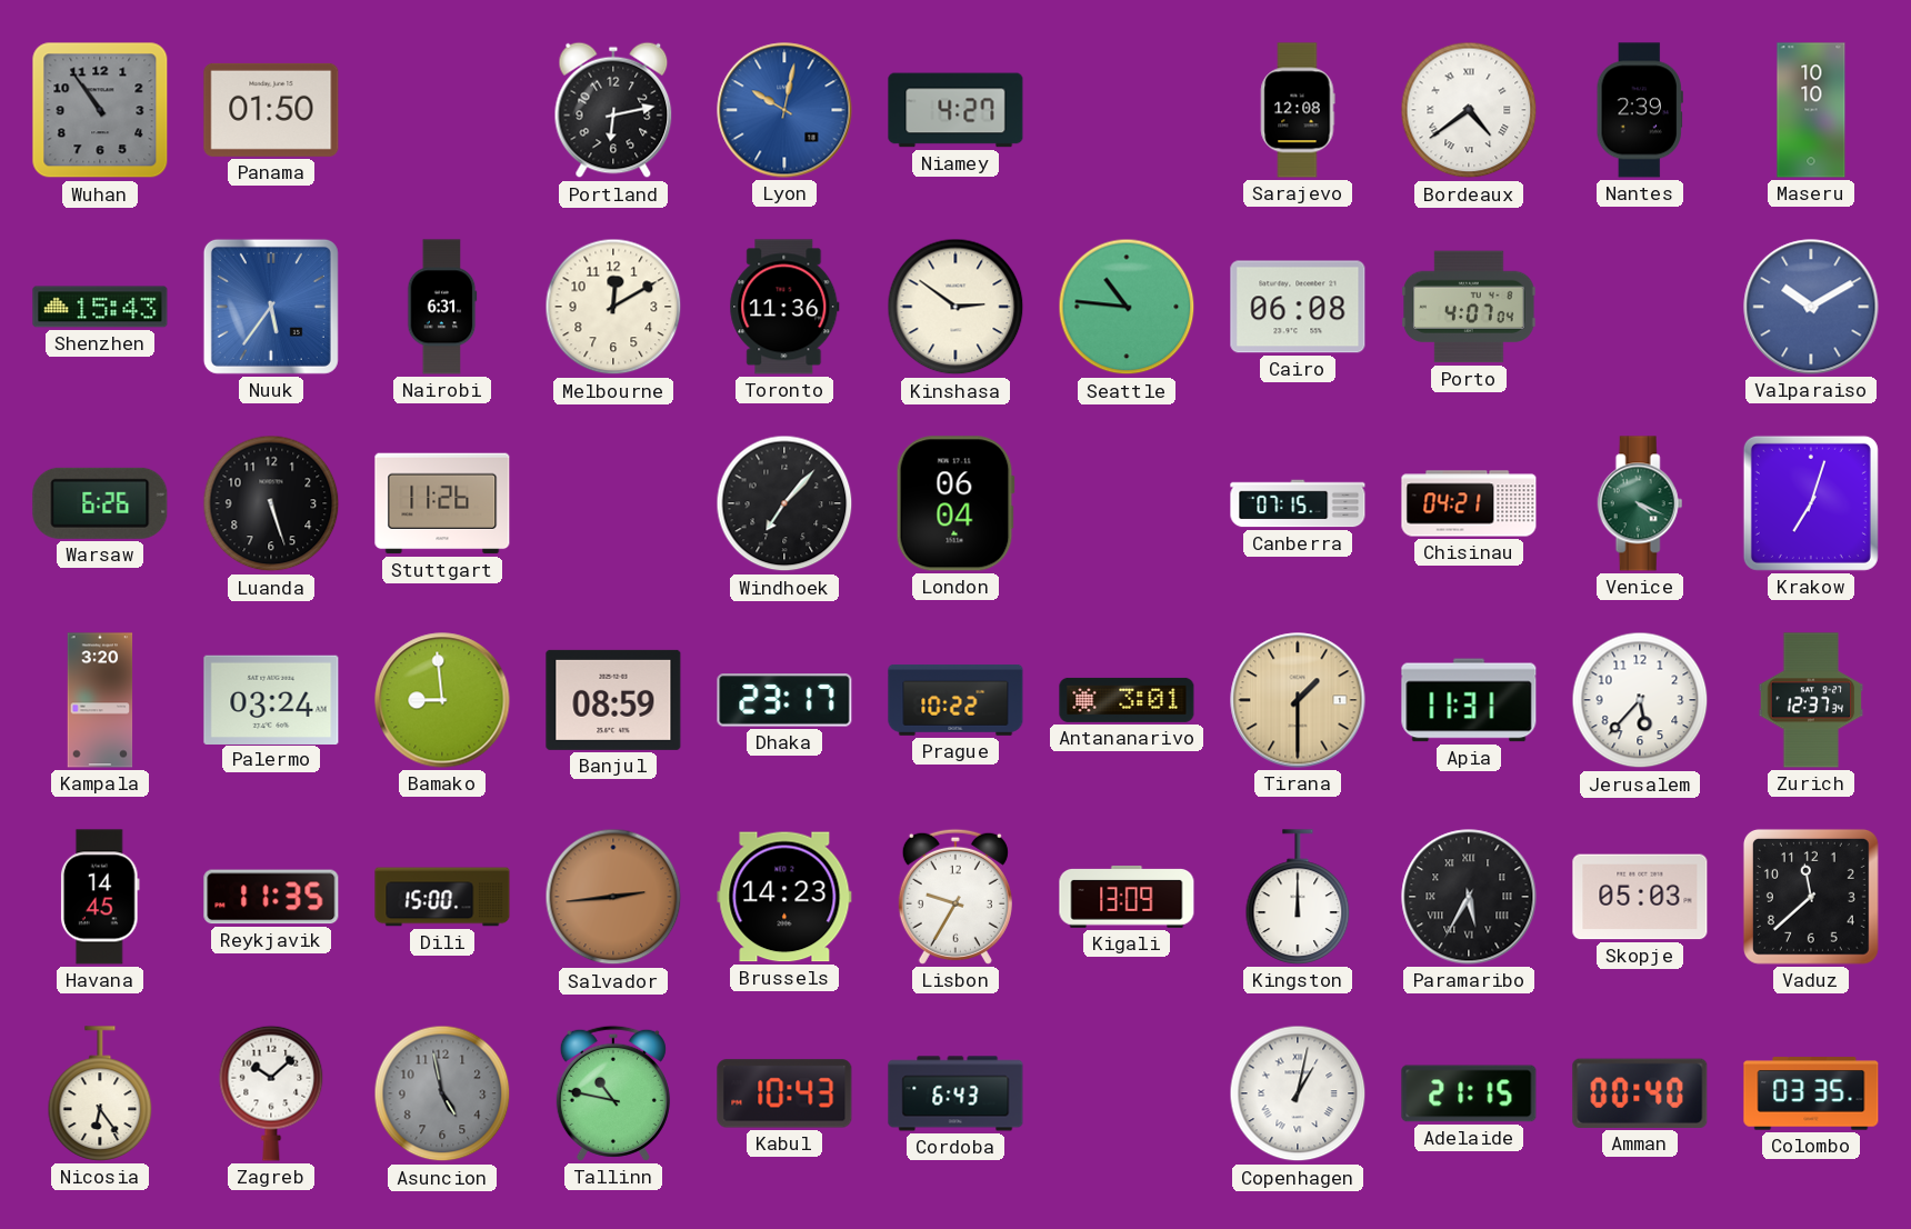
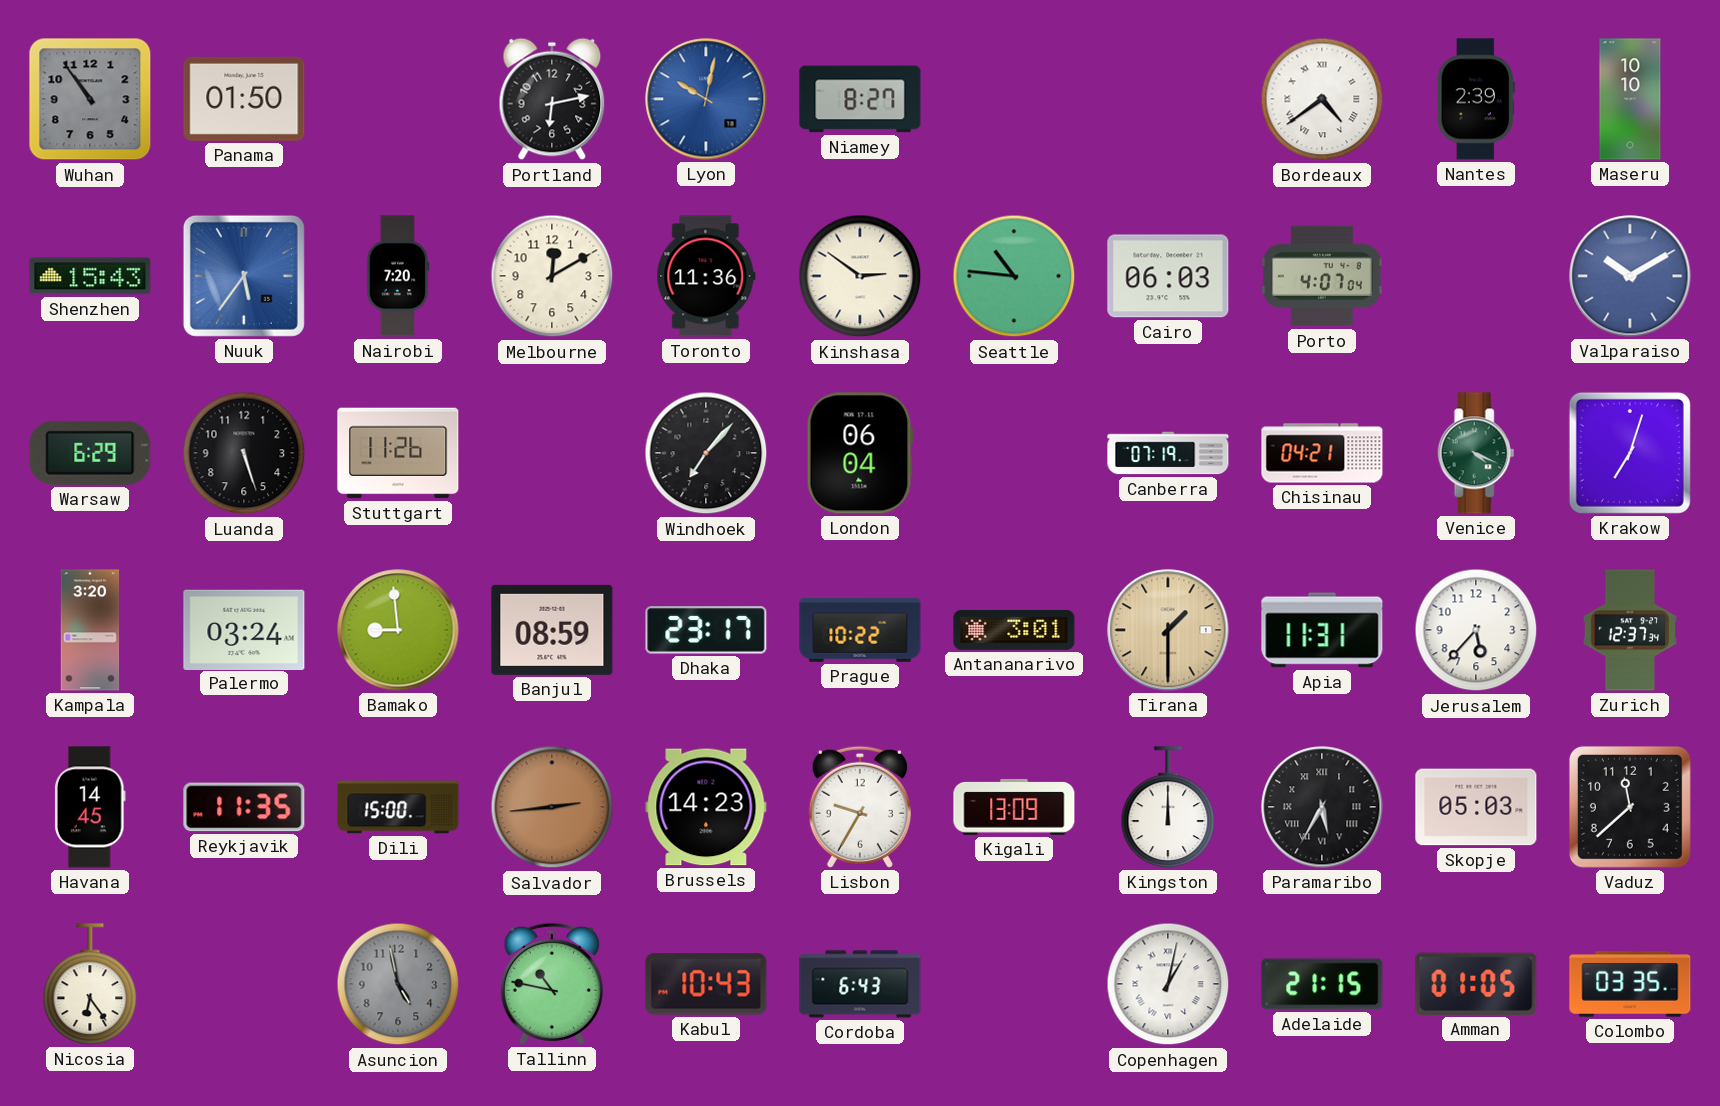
Niamey: 4:27 -> 8:27 (860, 99)
Sarajevo: 12:08 -> none (1298, 110)
Nairobi: 6:31 -> 7:20 (398, 276)
Cairo: 06:08 -> 06:03 (1168, 276)
Warsaw: 6:26 -> 6:29 (90, 453)
Canberra: 07:15 -> 07:19 (1168, 453)
Zagreb: 10:08 -> none (271, 1093)
Amman: 00:40 -> 01:05 (1476, 984)
